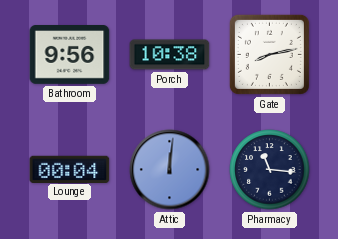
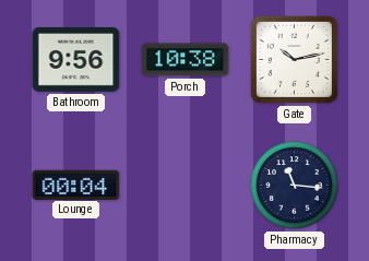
Gate: 8:13 -> 10:13 (294, 59)
Attic: 12:01 -> none (170, 170)
